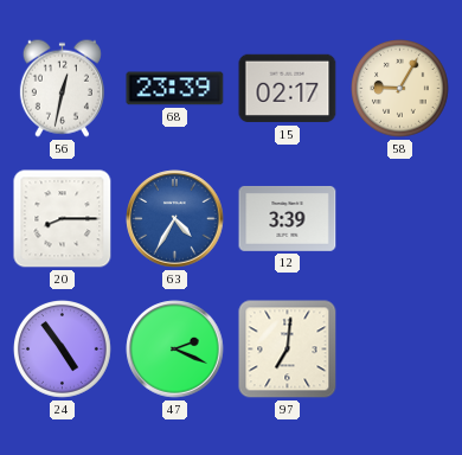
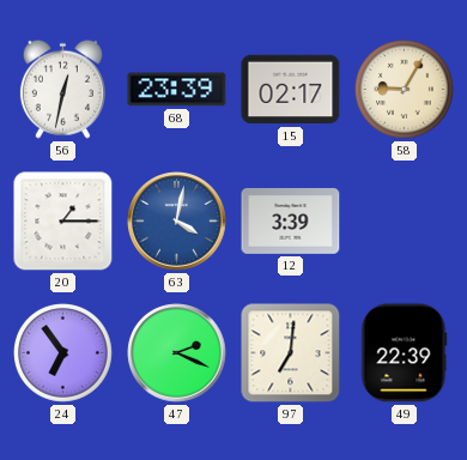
20: 8:15 -> 1:15 (63, 222)
63: 4:35 -> 4:02 (177, 222)
24: 4:54 -> 6:54 (63, 353)
49: none -> 22:39 (405, 353)
